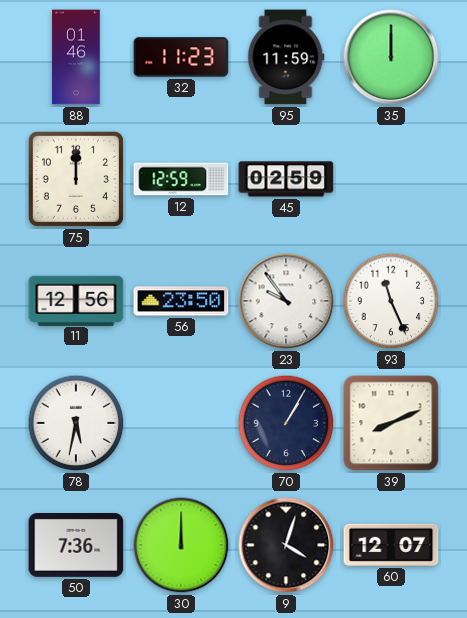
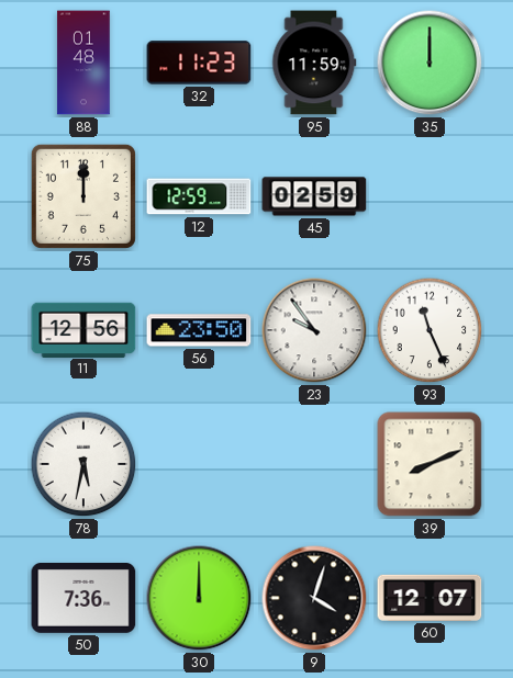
88: 01:46 -> 01:48 (83, 63)
70: 1:05 -> none (286, 423)
